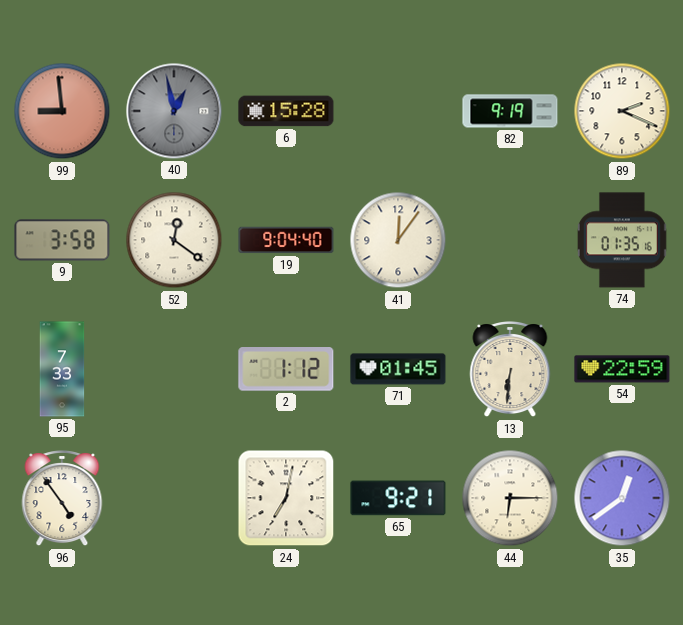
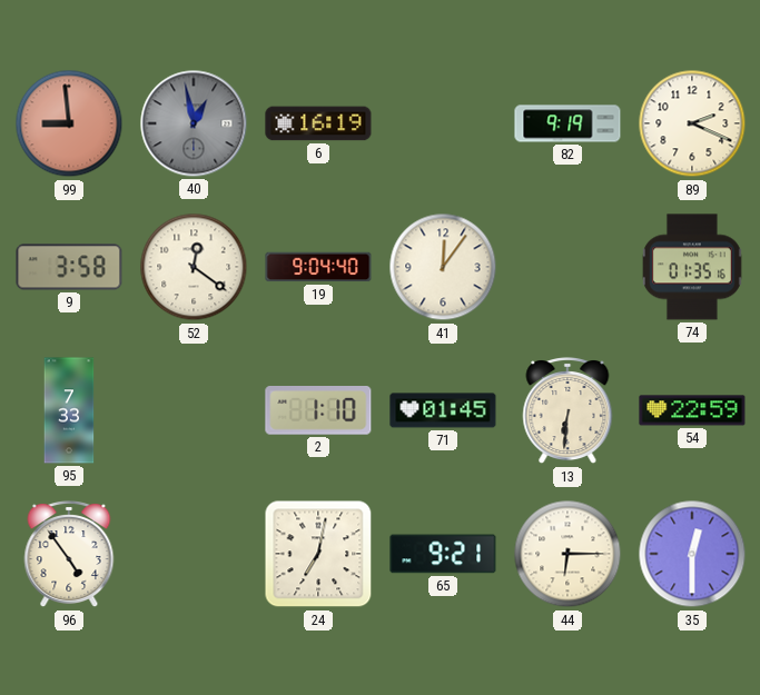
6: 15:28 -> 16:19 (318, 123)
2: 1:12 -> 1:10 (318, 410)
35: 12:39 -> 12:30 (692, 554)
